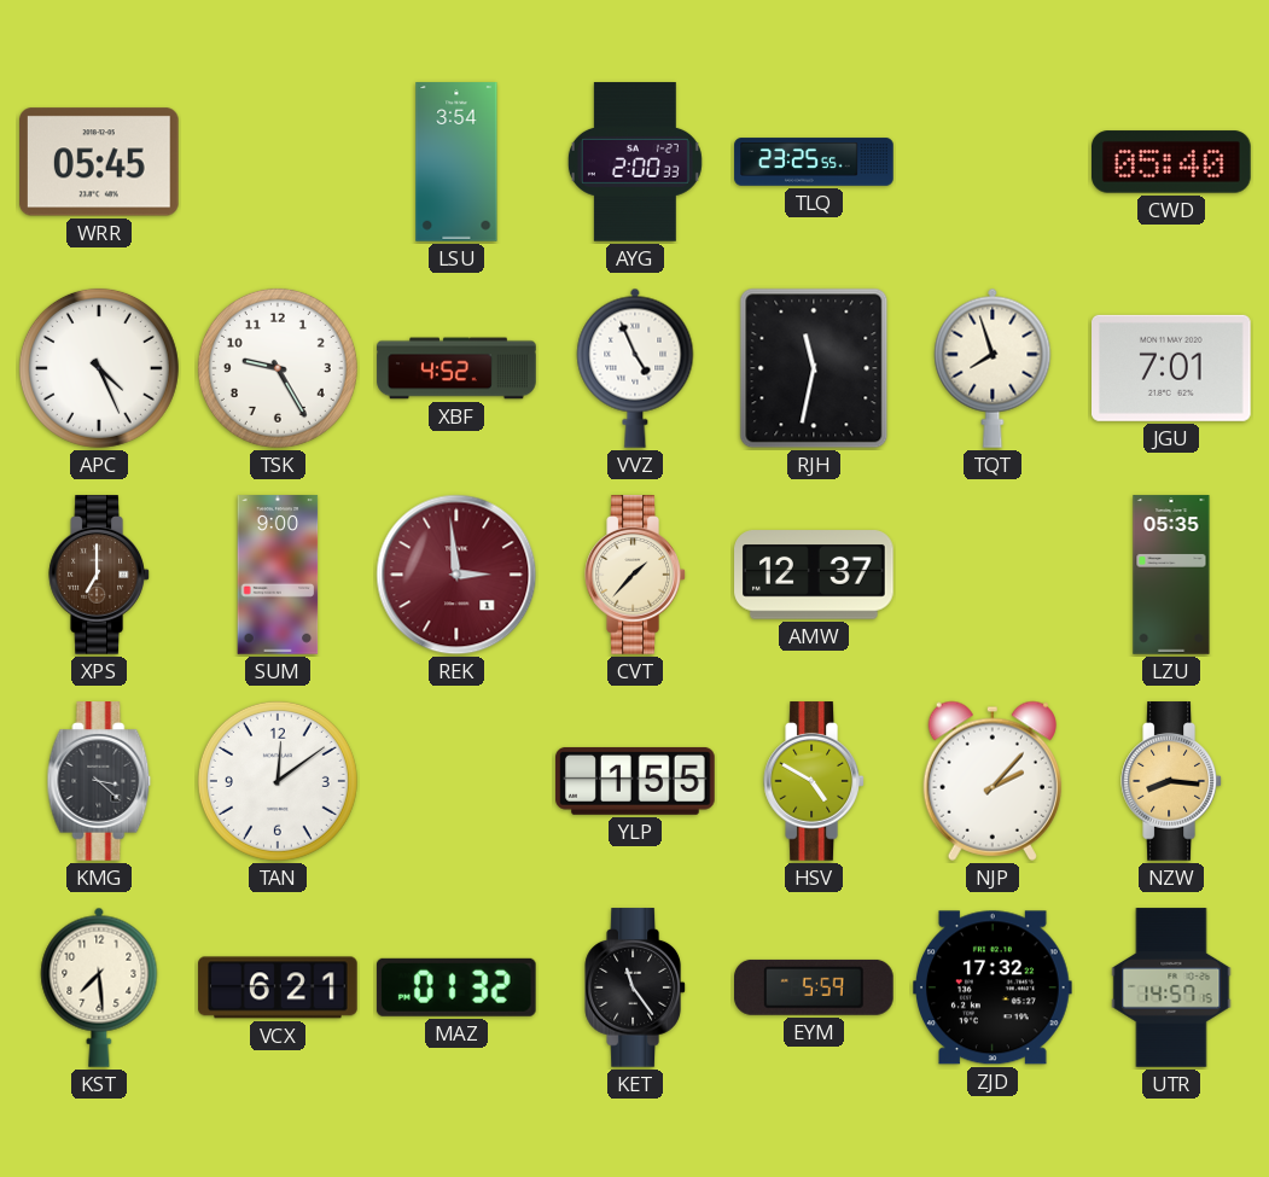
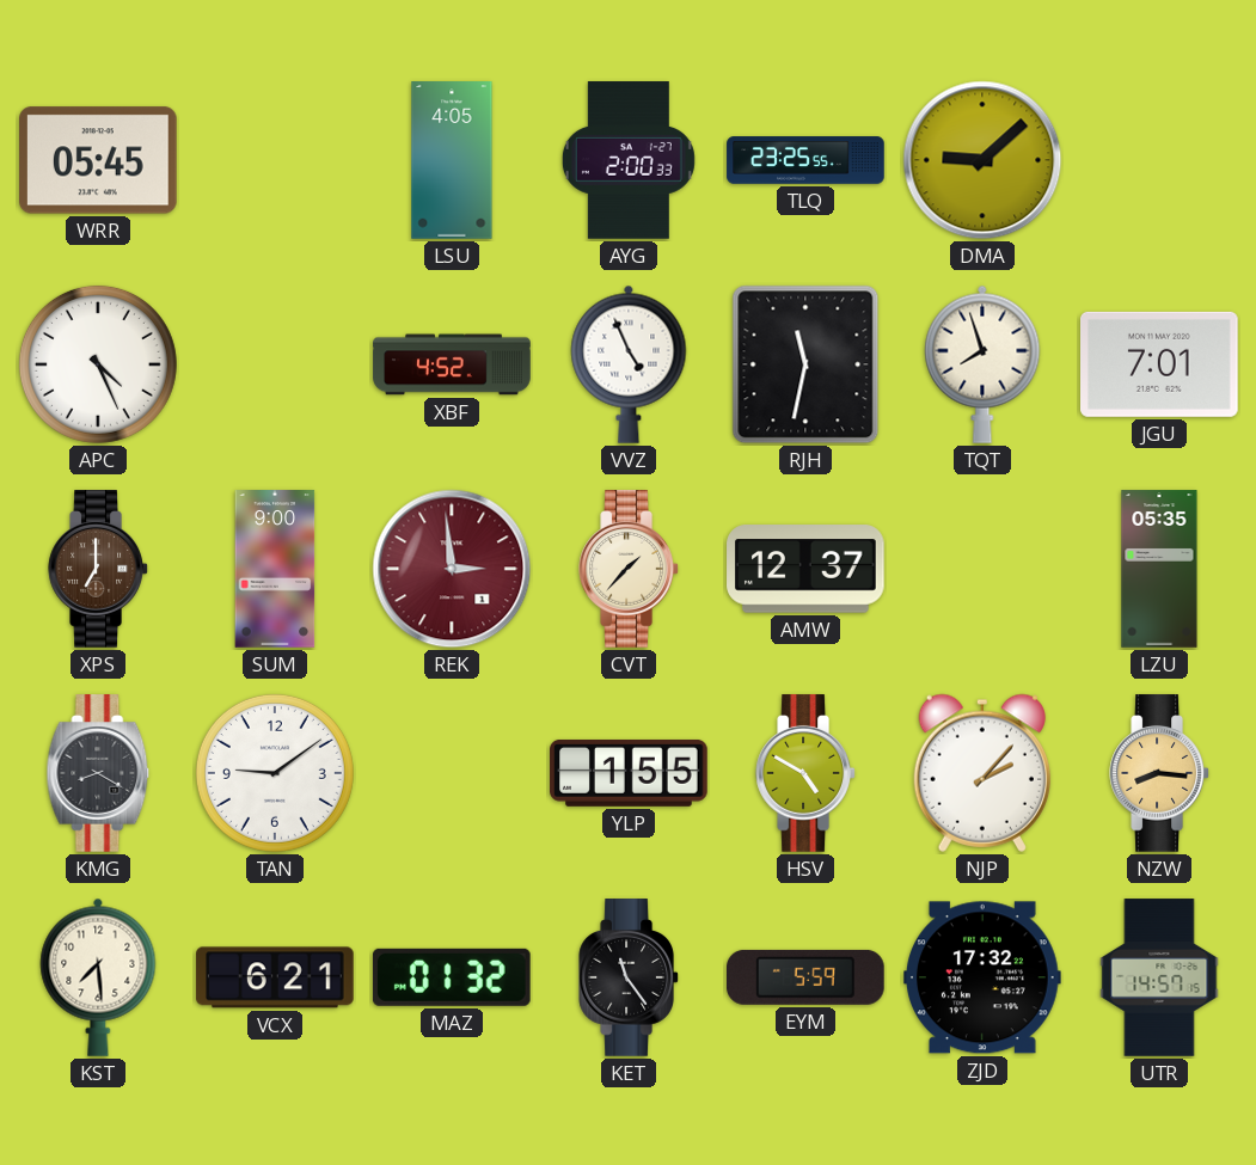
LSU: 3:54 -> 4:05 (452, 160)
DMA: none -> 9:08 (982, 160)
CWD: 05:40 -> none (1171, 162)
TSK: 9:25 -> none (278, 368)
KMG: 3:22 -> 8:20 (98, 773)
TAN: 12:09 -> 9:09 (275, 773)
